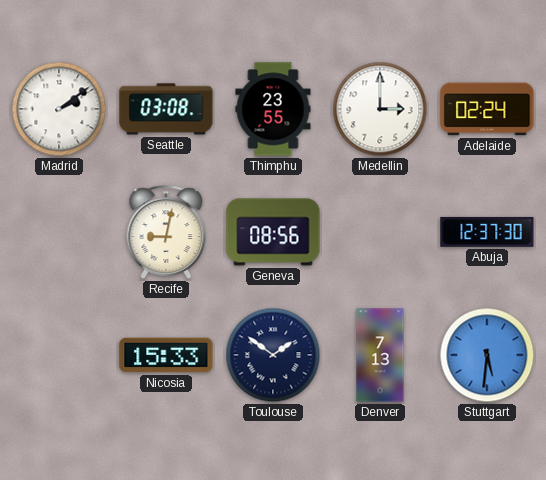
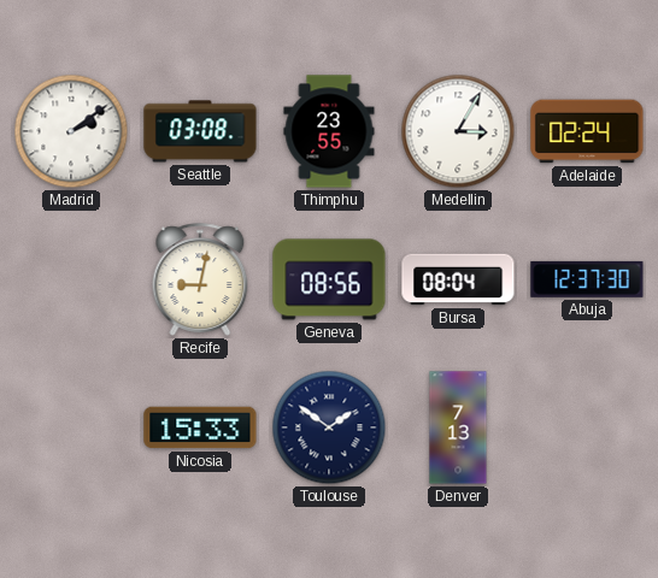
Medellin: 3:00 -> 3:05 (458, 131)
Bursa: none -> 08:04 (458, 279)
Stuttgart: 5:31 -> none (487, 355)
